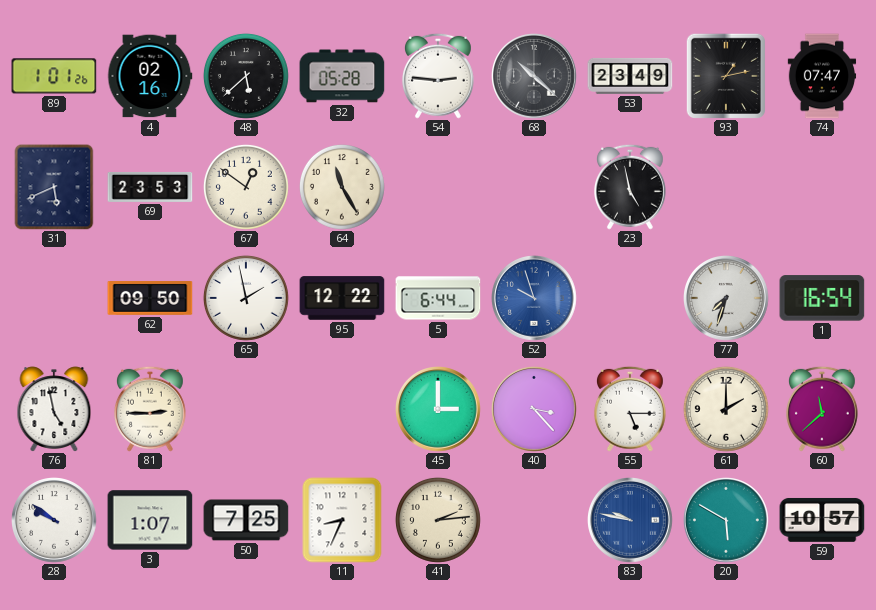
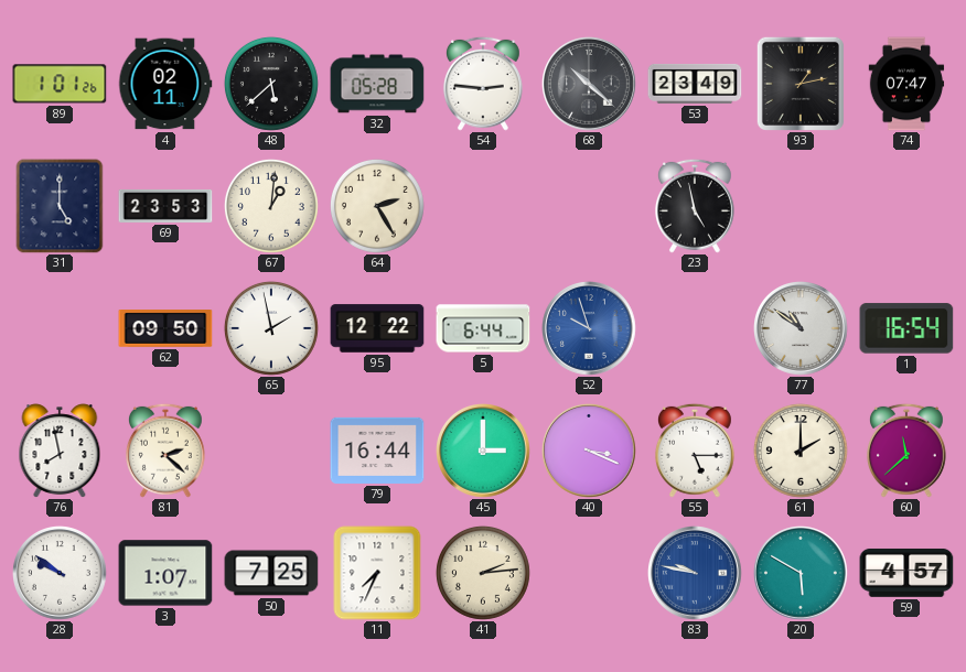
4: 02:16 -> 02:11 (165, 84)
31: 5:41 -> 5:00 (60, 206)
67: 12:51 -> 1:01 (271, 206)
64: 11:25 -> 2:25 (377, 206)
77: 7:33 -> 10:51 (802, 329)
76: 4:58 -> 7:58 (60, 451)
81: 2:45 -> 2:22 (165, 451)
79: none -> 16:44 (377, 451)
40: 3:23 -> 3:19 (590, 452)
11: 8:34 -> 7:34 (377, 573)
59: 10:57 -> 4:57 (906, 573)
